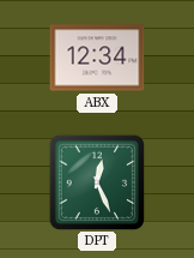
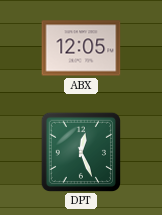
ABX: 12:34 -> 12:05 (81, 48)
